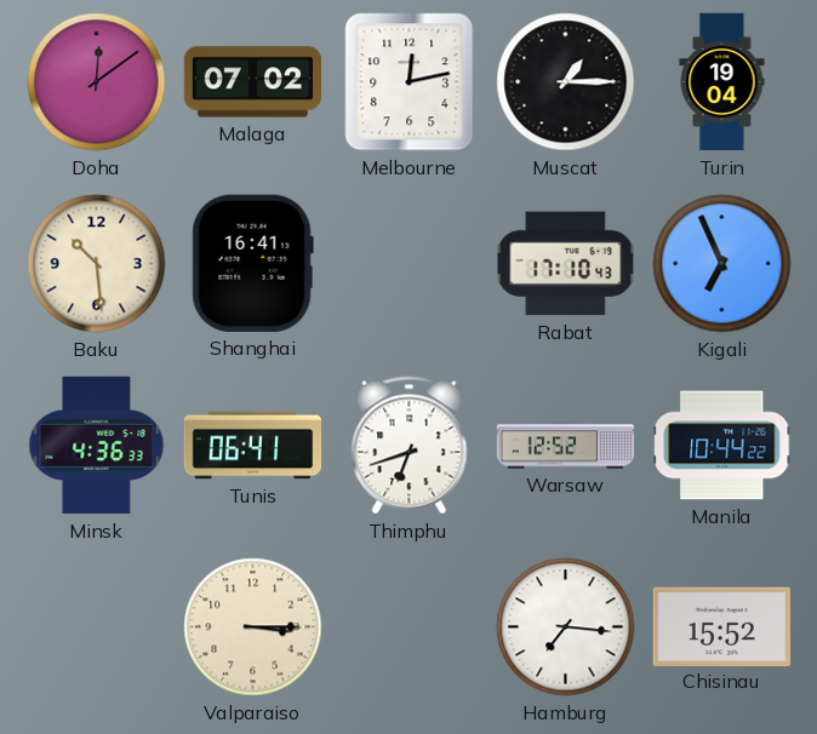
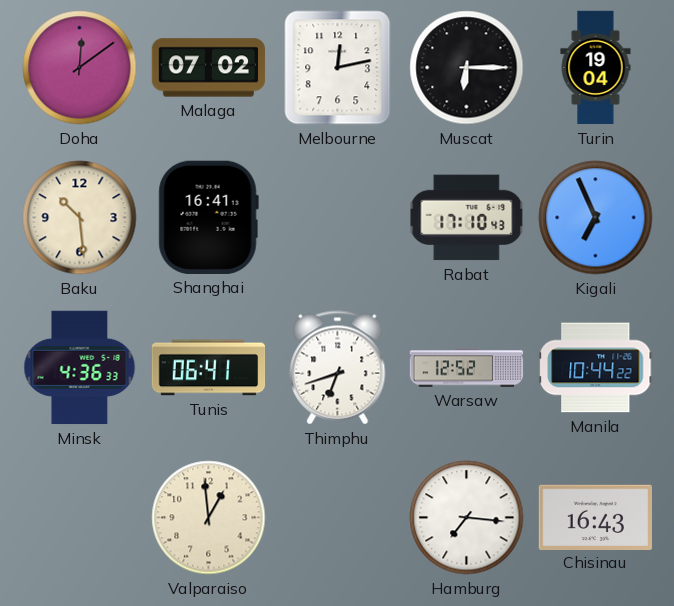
Muscat: 1:15 -> 6:15 (467, 68)
Valparaiso: 3:15 -> 12:59 (209, 518)
Chisinau: 15:52 -> 16:43 (595, 517)
